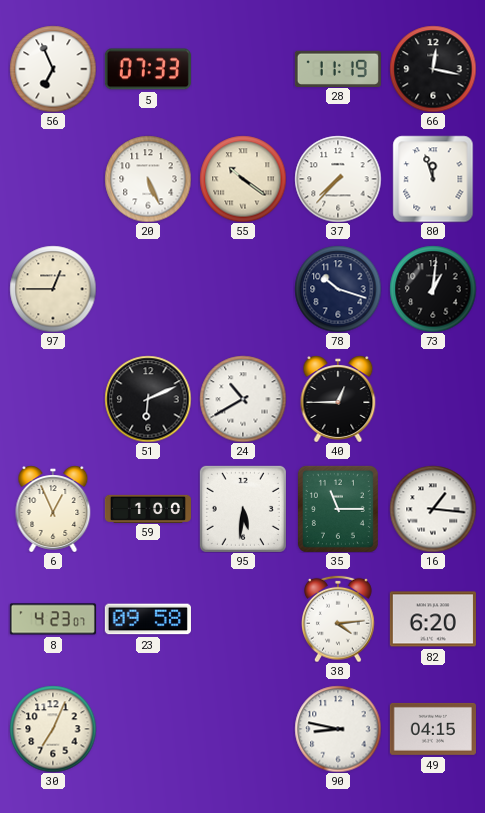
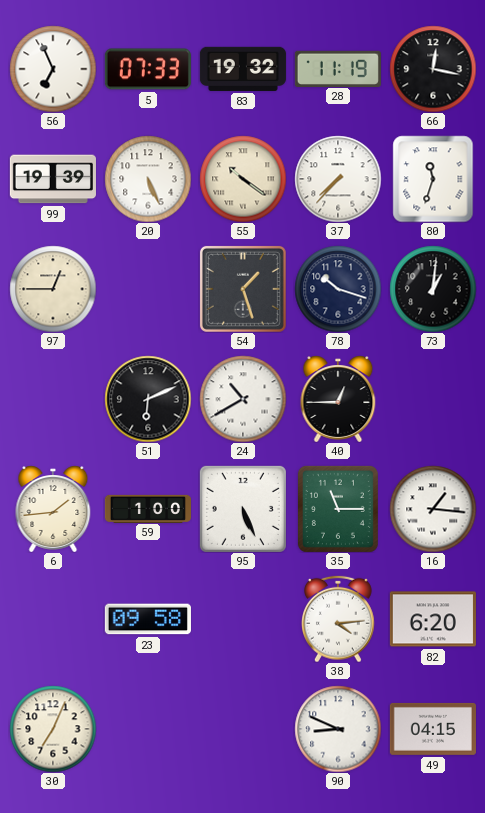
83: none -> 19:32 (243, 69)
99: none -> 19:39 (53, 179)
80: 11:57 -> 11:33 (433, 179)
54: none -> 1:27 (243, 289)
6: 12:56 -> 1:44 (53, 509)
95: 5:31 -> 5:26 (243, 509)
8: 4:23 -> none (53, 619)
90: 8:47 -> 8:49 (338, 729)
